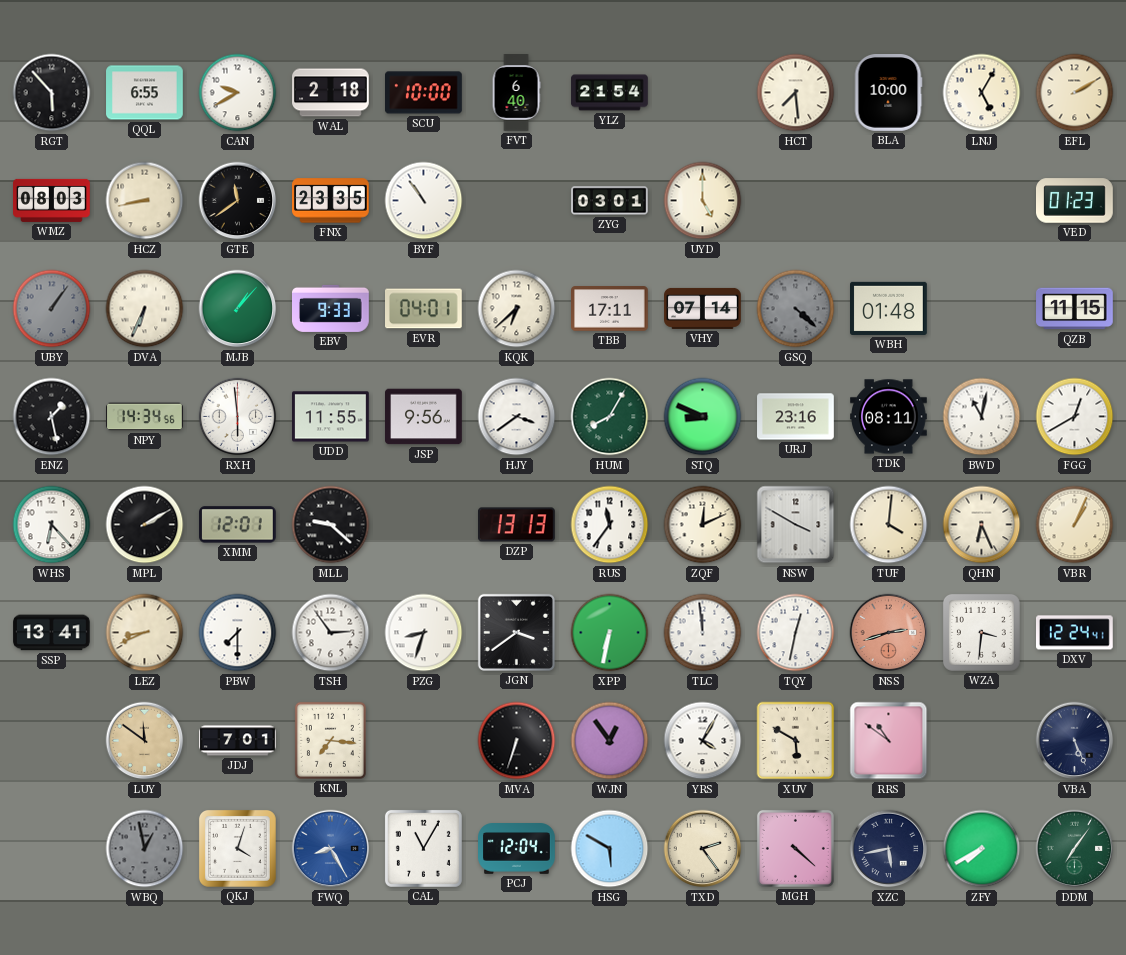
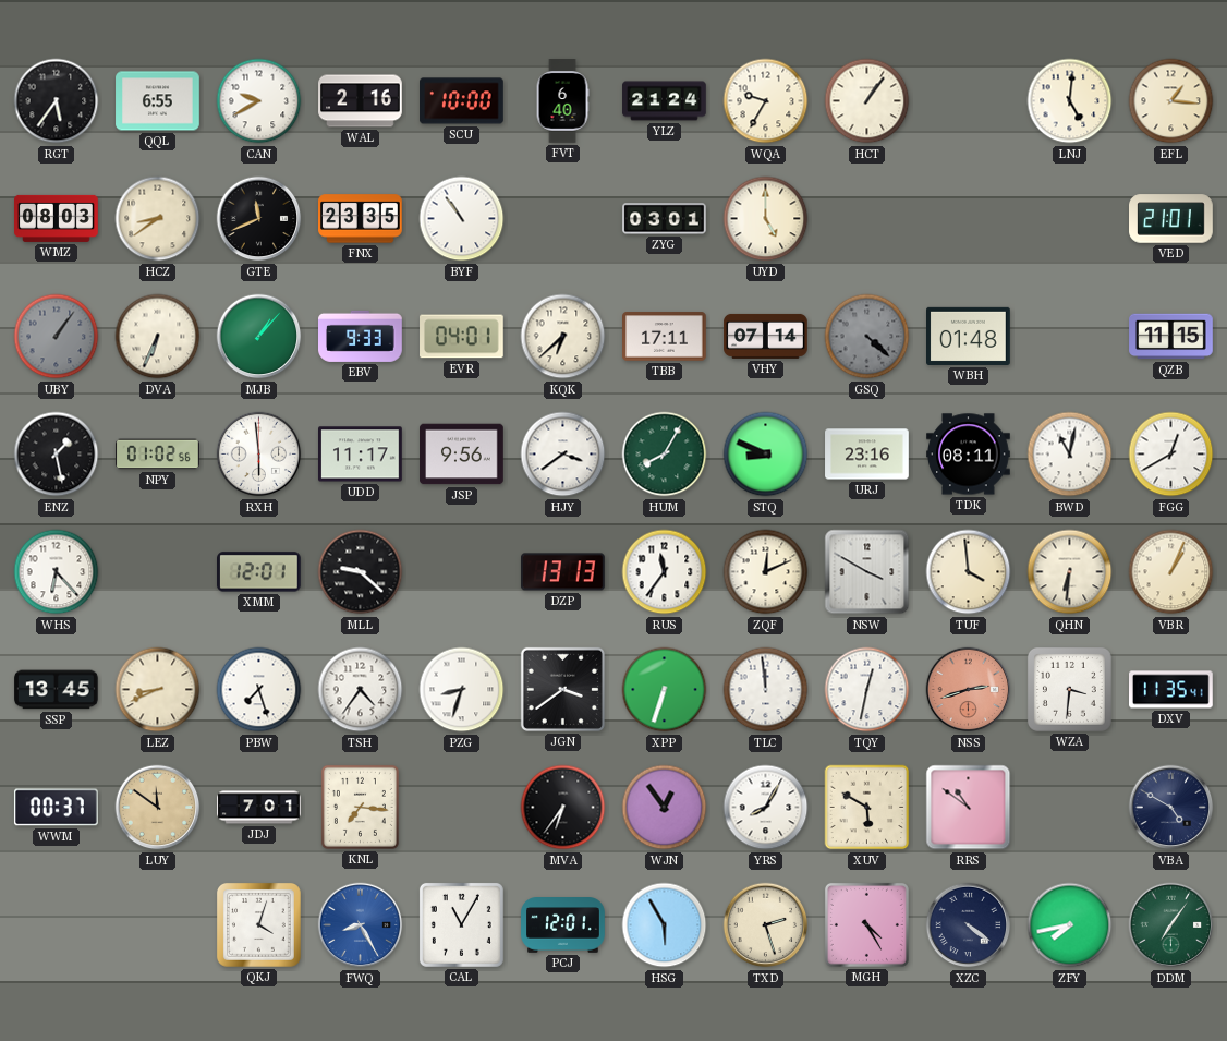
RGT: 5:53 -> 5:36 (57, 101)
WAL: 2:18 -> 2:16 (361, 101)
YLZ: 21:54 -> 21:24 (665, 101)
WQA: none -> 9:35 (766, 101)
HCT: 7:29 -> 1:06 (867, 101)
BLA: 10:00 -> none (888, 93)
LNJ: 5:05 -> 5:01 (1070, 101)
EFL: 2:10 -> 1:16 (1171, 101)
HCZ: 8:43 -> 8:39 (158, 219)
GTE: 11:39 -> 11:41 (259, 219)
VED: 01:23 -> 21:01 (1171, 219)
NPY: 14:34 -> 01:02 (158, 455)
UDD: 11:55 -> 11:17 (361, 455)
MPL: 2:10 -> none (145, 525)
TUF: 4:01 -> 3:59 (969, 572)
QHN: 6:26 -> 6:31 (1070, 572)
SSP: 13:41 -> 13:45 (57, 690)
PBW: 7:30 -> 7:27 (259, 690)
TSH: 2:54 -> 4:36 (361, 690)
XPP: 6:32 -> 6:33 (665, 690)
DXV: 12:24 -> 11:35 (1171, 690)
WWM: none -> 00:37 (57, 808)
MVA: 6:33 -> 6:36 (563, 808)
YRS: 4:05 -> 8:05 (766, 808)
VBA: 5:26 -> 4:50 (1171, 808)
WBQ: 12:58 -> none (145, 849)
PCJ: 12:04 -> 12:01 (563, 925)
HSG: 5:50 -> 5:55 (665, 925)
TXD: 2:24 -> 2:27 (766, 925)
MGH: 4:22 -> 4:25 (866, 924)
XZC: 5:43 -> 4:21 (969, 925)
ZFY: 7:40 -> 7:43 (1070, 925)
